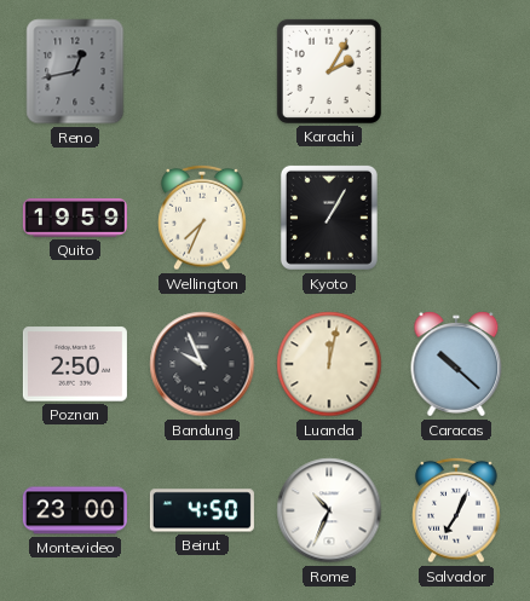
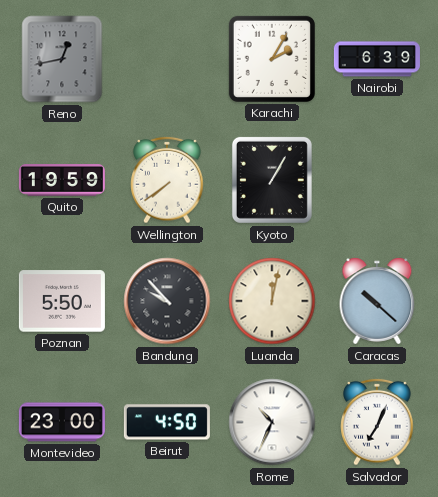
Nairobi: none -> 6:39 (377, 59)
Wellington: 7:34 -> 7:39 (167, 180)
Poznan: 2:50 -> 5:50 (62, 301)
Bandung: 9:56 -> 9:53 (167, 301)
